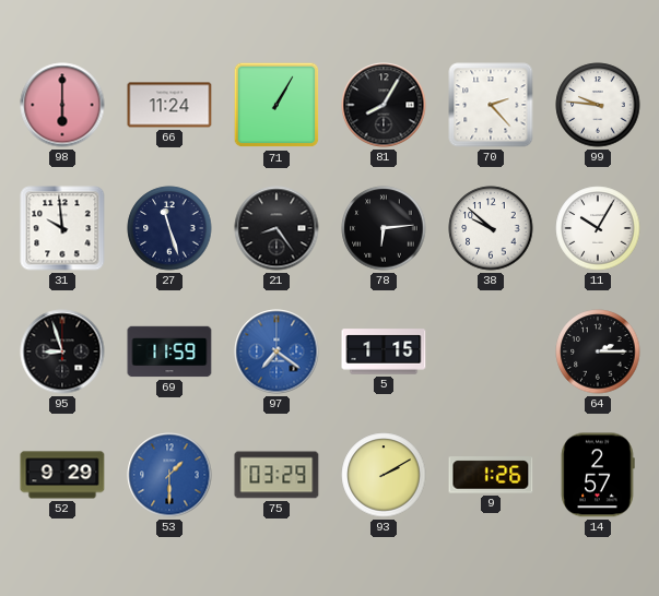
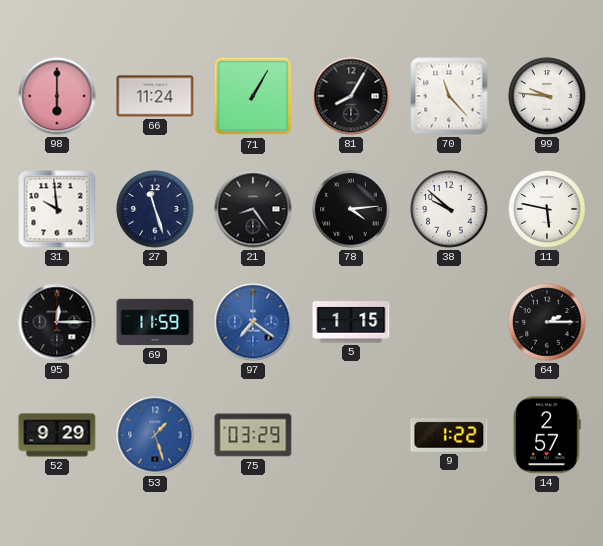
70: 2:23 -> 11:23 (449, 96)
78: 6:14 -> 4:14 (351, 209)
11: 10:05 -> 5:47 (547, 209)
95: 8:57 -> 12:15 (57, 322)
53: 1:30 -> 1:27 (155, 435)
93: 2:10 -> none (384, 475)
9: 1:26 -> 1:22 (449, 435)
